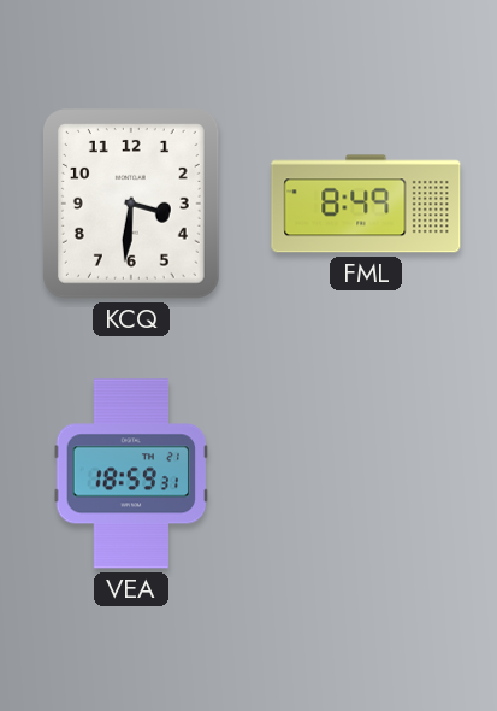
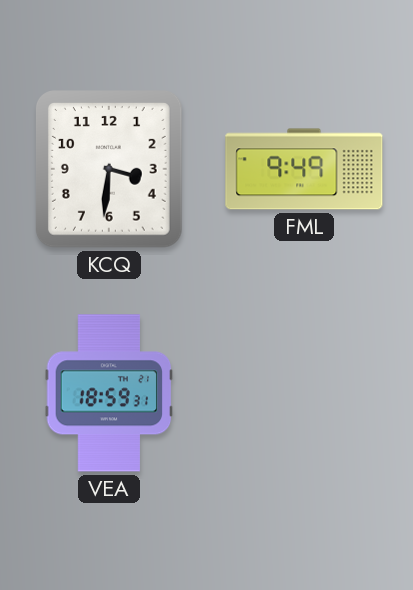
FML: 8:49 -> 9:49 (304, 169)
